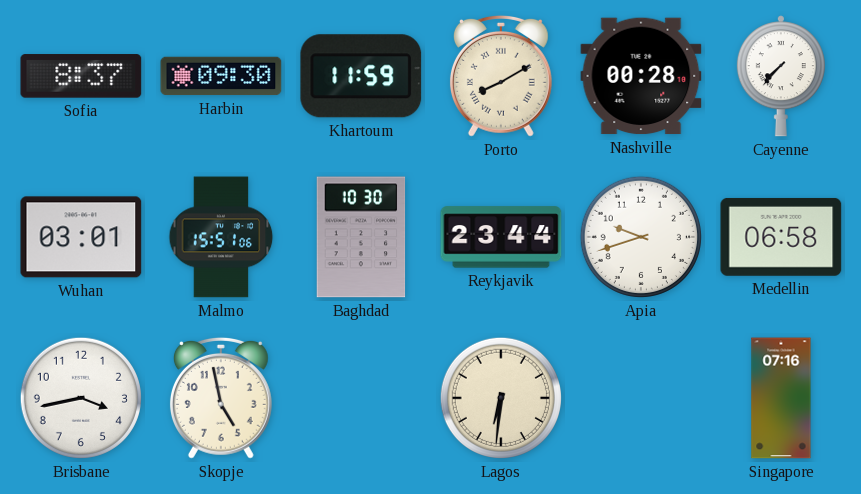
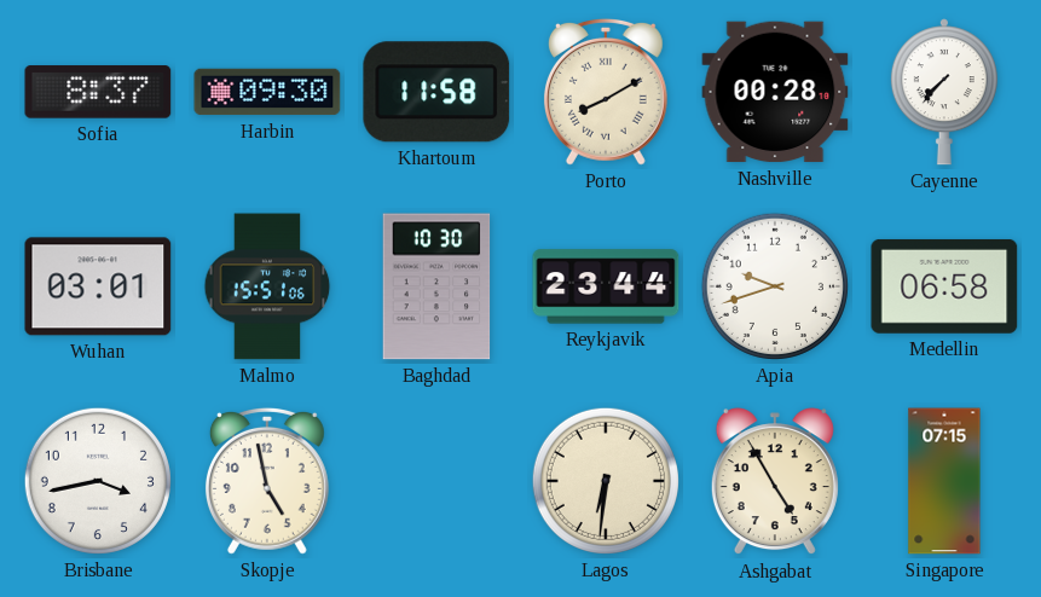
Khartoum: 11:59 -> 11:58 (436, 92)
Ashgabat: none -> 4:55 (775, 482)
Singapore: 07:16 -> 07:15 (944, 481)
